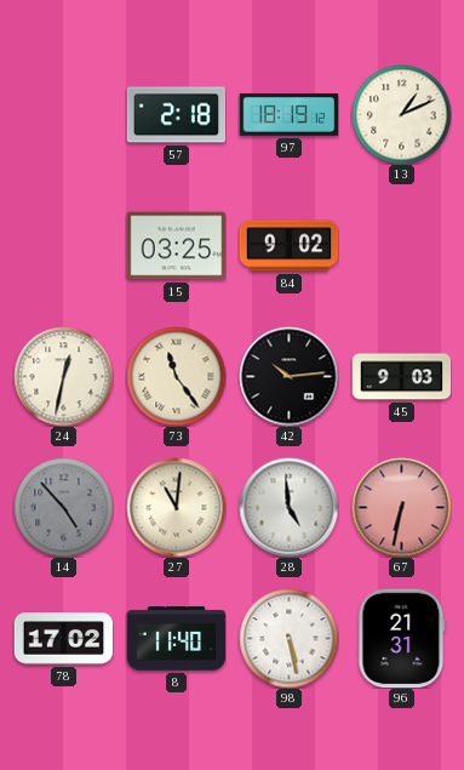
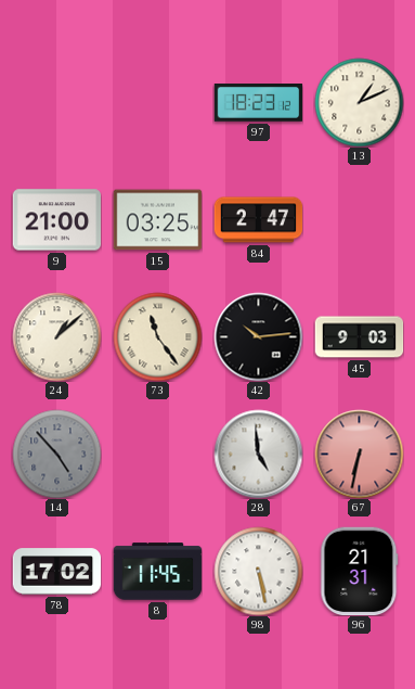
57: 2:18 -> none (176, 115)
97: 18:19 -> 18:23 (258, 103)
9: none -> 21:00 (56, 220)
84: 9:02 -> 2:47 (258, 220)
24: 12:32 -> 1:08 (56, 336)
27: 11:01 -> none (176, 507)
8: 11:40 -> 11:45 (157, 572)
